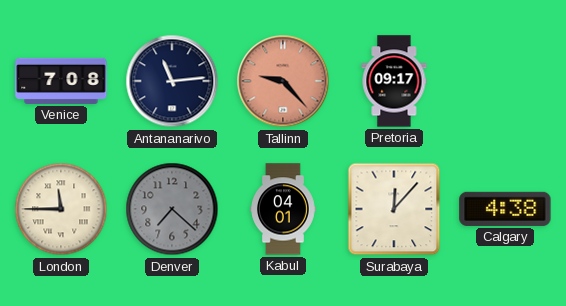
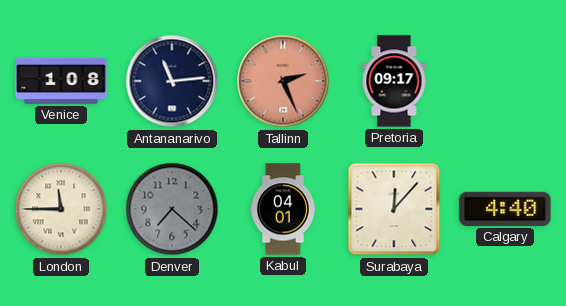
Venice: 7:08 -> 1:08 (61, 81)
Tallinn: 9:23 -> 2:26 (283, 81)
Calgary: 4:38 -> 4:40 (505, 209)
